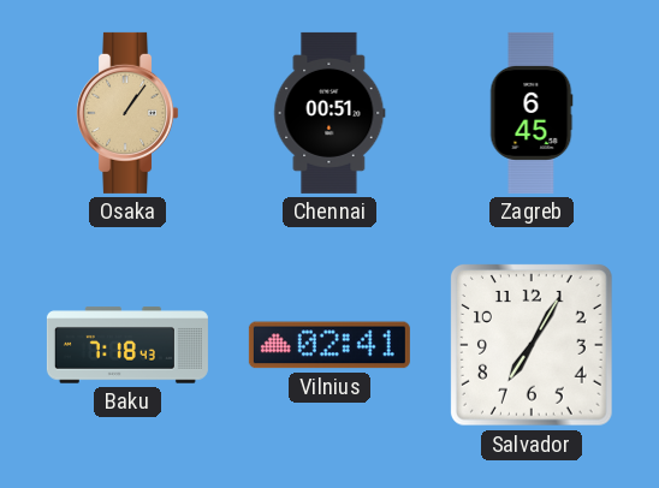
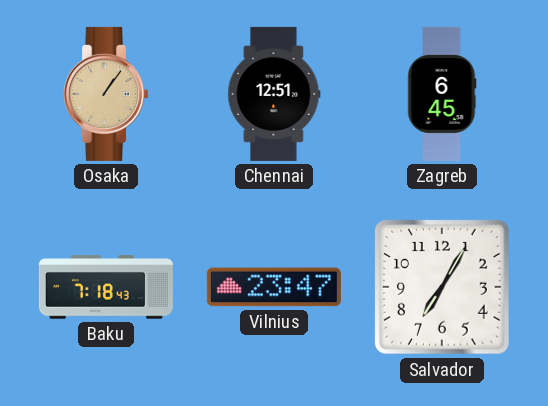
Chennai: 00:51 -> 12:51 (274, 94)
Vilnius: 02:41 -> 23:47 (274, 287)
